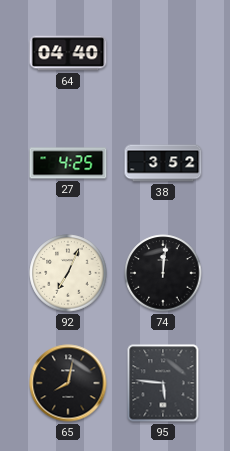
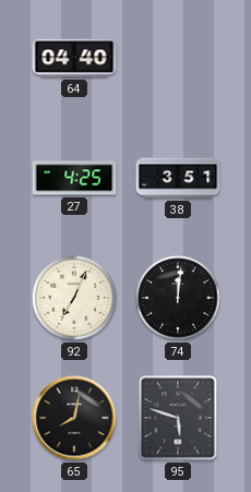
38: 3:52 -> 3:51 (178, 178)
95: 5:46 -> 5:48 (178, 418)
